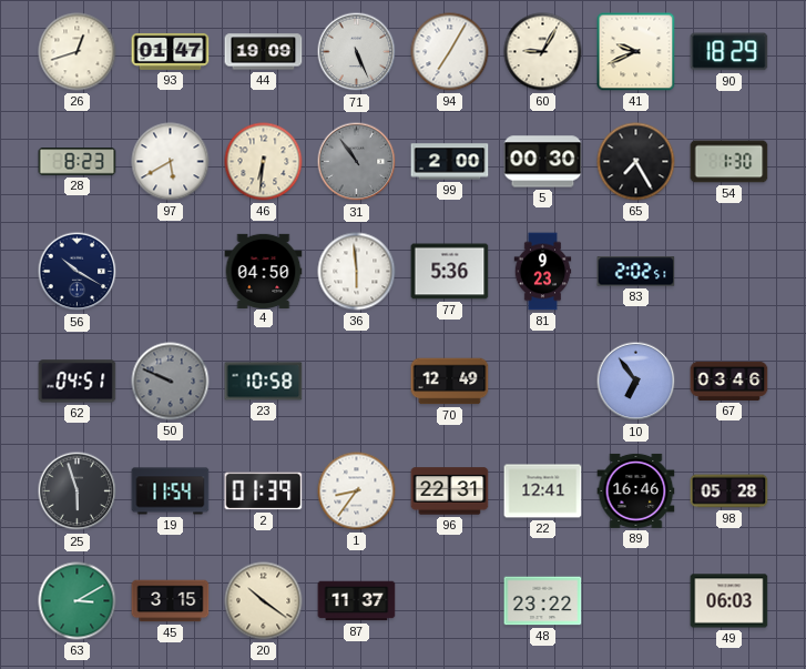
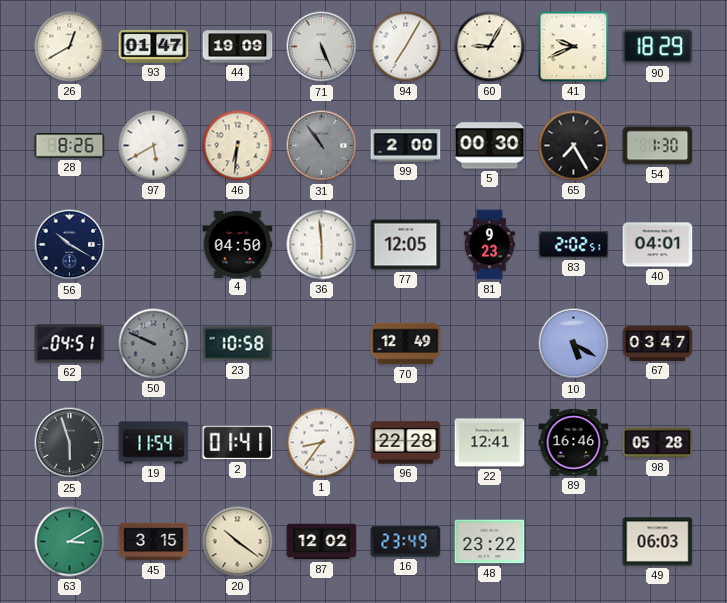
26: 12:42 -> 12:40 (70, 47)
28: 8:23 -> 8:26 (70, 146)
77: 5:36 -> 12:05 (406, 245)
40: none -> 04:01 (658, 245)
10: 6:54 -> 5:20 (574, 344)
67: 03:46 -> 03:47 (658, 343)
2: 01:39 -> 01:41 (238, 443)
96: 22:31 -> 22:28 (406, 443)
87: 11:37 -> 12:02 (322, 542)
16: none -> 23:49 (406, 542)
